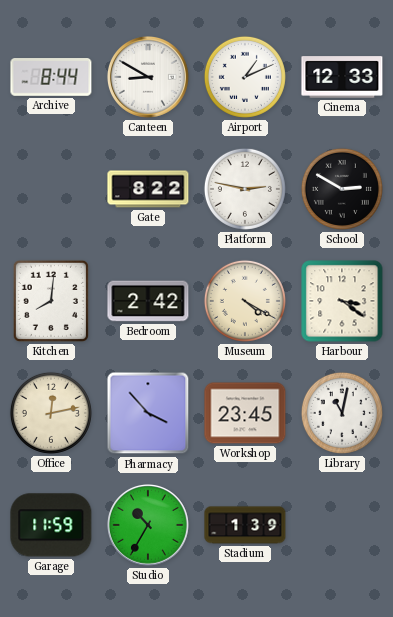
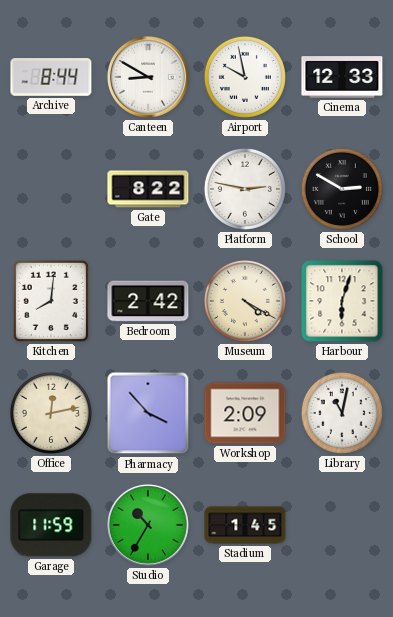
Airport: 1:11 -> 9:58 (245, 77)
Harbour: 3:21 -> 6:03 (342, 301)
Workshop: 23:45 -> 2:09 (245, 413)
Stadium: 1:39 -> 1:45 (245, 525)
